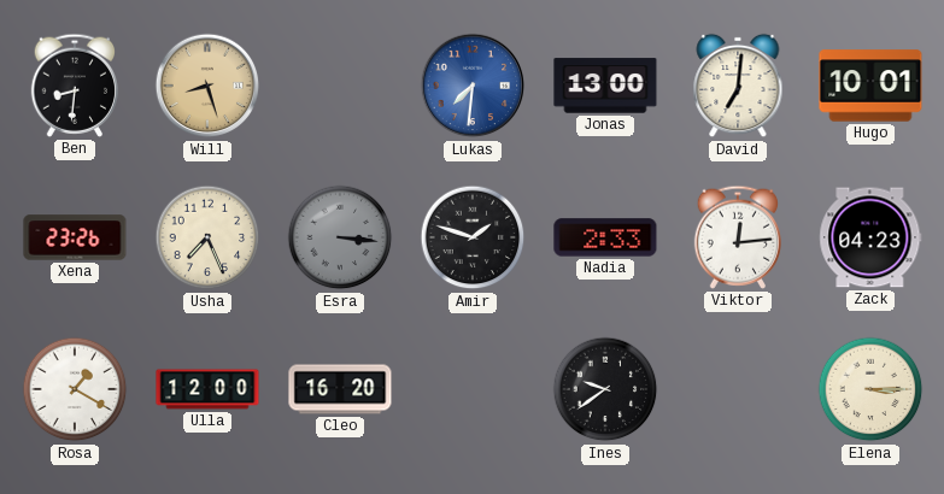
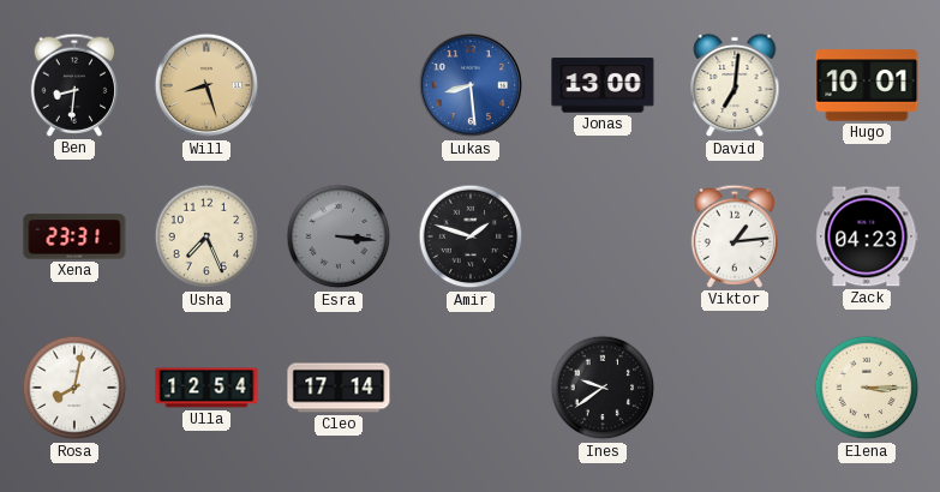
Lukas: 7:31 -> 8:29 (471, 85)
Xena: 23:26 -> 23:31 (74, 236)
Nadia: 2:33 -> none (605, 237)
Viktor: 12:14 -> 1:14 (735, 236)
Rosa: 1:20 -> 8:02 (74, 388)
Ulla: 12:00 -> 12:54 (206, 388)
Cleo: 16:20 -> 17:14 (339, 388)
